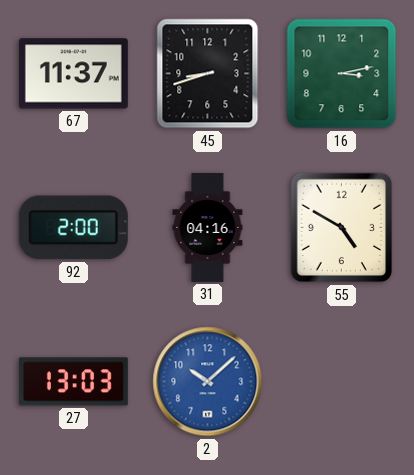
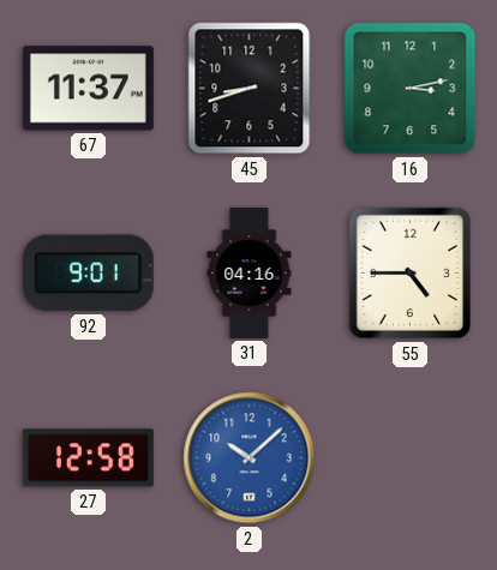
92: 2:00 -> 9:01 (88, 274)
55: 4:50 -> 4:45 (411, 274)
27: 13:03 -> 12:58 (88, 458)
